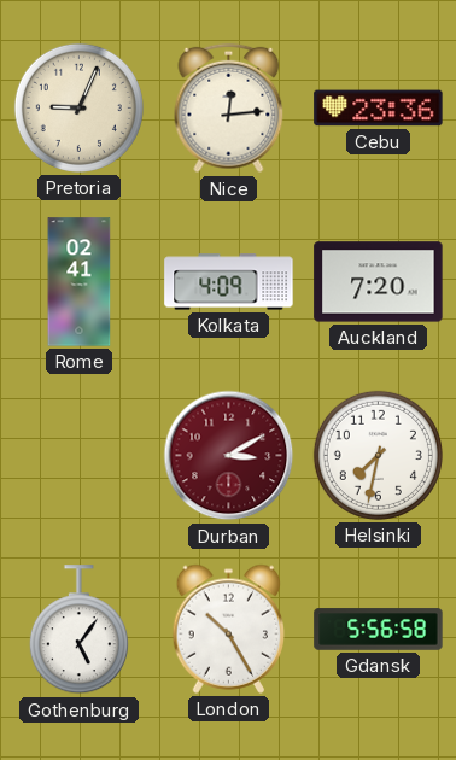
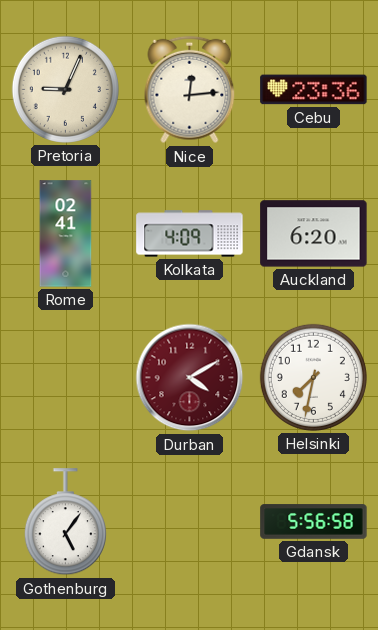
Auckland: 7:20 -> 6:20 (314, 234)
Durban: 3:10 -> 4:10 (190, 378)
London: 10:25 -> none (229, 629)
